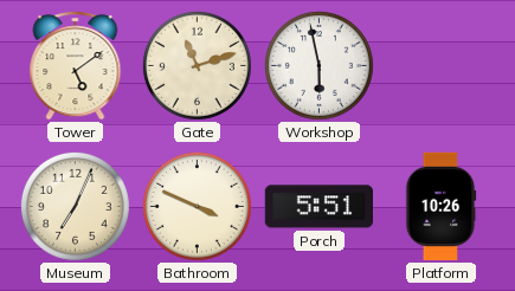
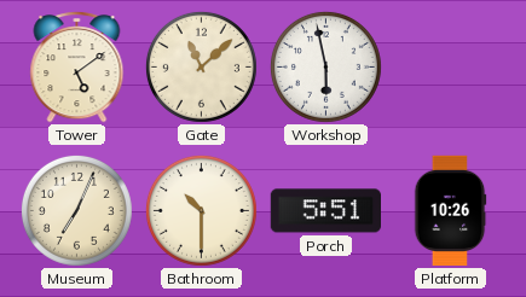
Gate: 11:12 -> 11:08 (201, 66)
Bathroom: 3:49 -> 10:30 (201, 210)
